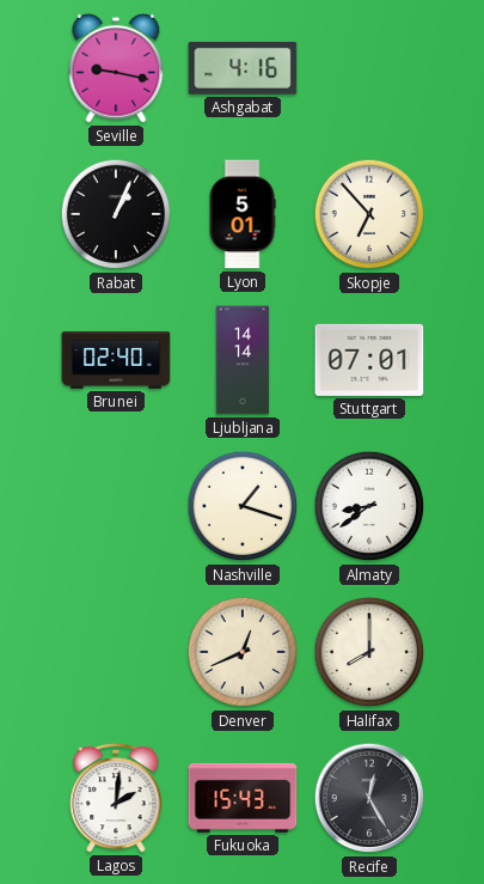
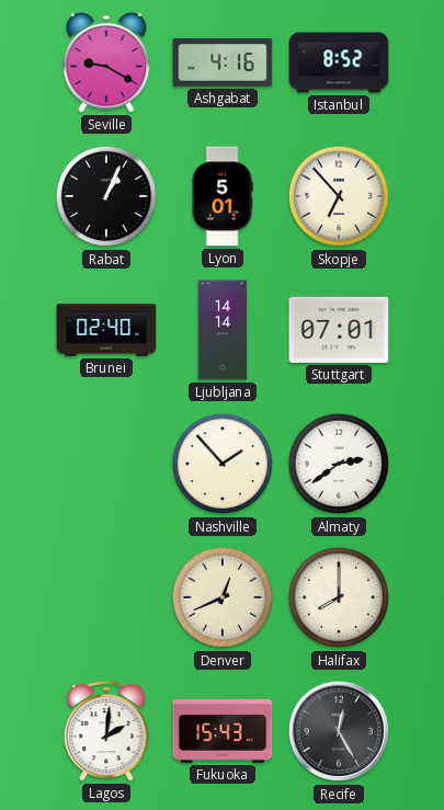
Seville: 9:17 -> 9:20 (106, 62)
Istanbul: none -> 8:52 (339, 62)
Nashville: 1:18 -> 1:53 (223, 464)
Almaty: 8:39 -> 2:39 (339, 464)
